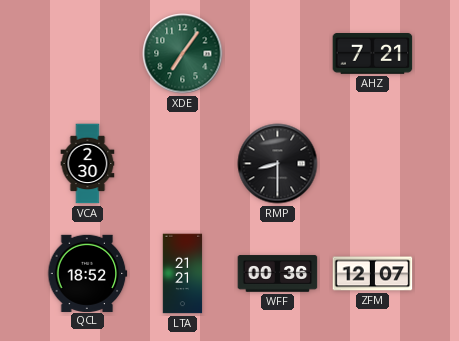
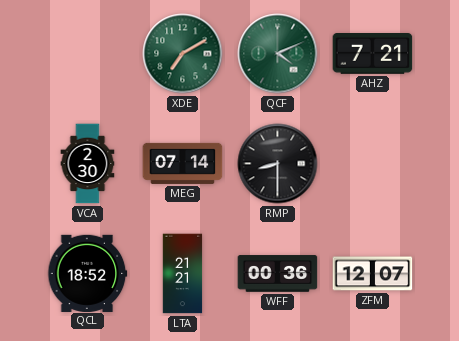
XDE: 7:06 -> 7:10 (183, 54)
QCF: none -> 4:11 (278, 54)
MEG: none -> 07:14 (183, 163)
